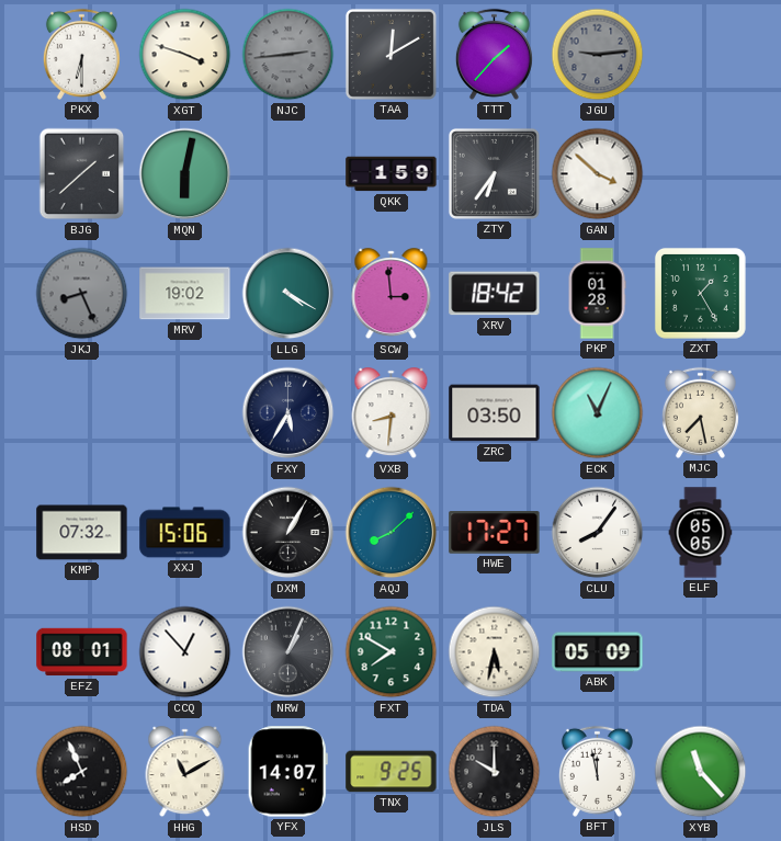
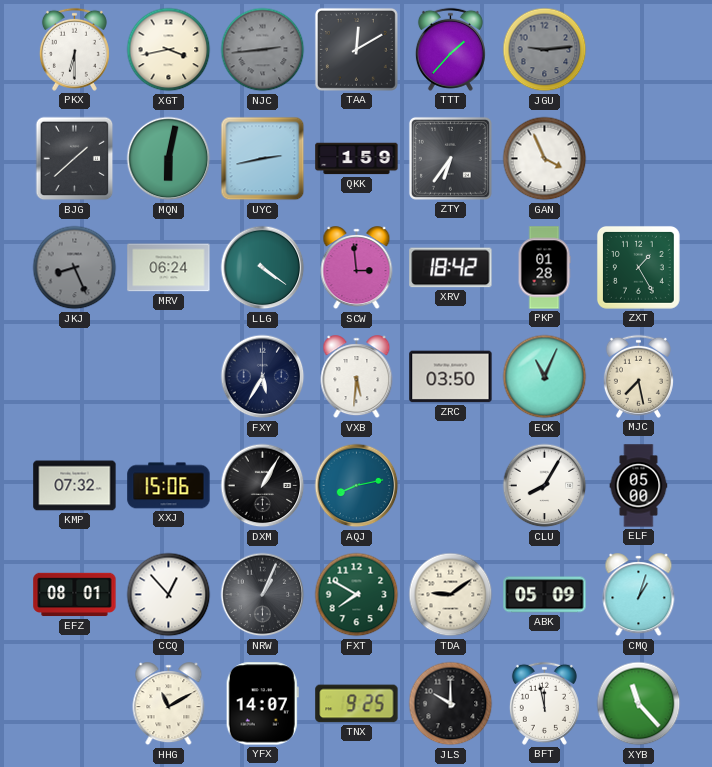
XGT: 3:48 -> 3:43 (169, 50)
UYC: none -> 2:43 (263, 159)
GAN: 3:52 -> 3:56 (545, 159)
MRV: 19:02 -> 06:24 (169, 268)
LLG: 4:20 -> 4:21 (263, 268)
VXB: 8:31 -> 5:31 (357, 377)
AQJ: 8:08 -> 8:13 (357, 486)
HWE: 17:27 -> none (495, 533)
CLU: 8:06 -> 8:05 (545, 486)
ELF: 05:05 -> 05:00 (639, 486)
TDA: 5:32 -> 9:09 (451, 595)
CMQ: none -> 1:03 (639, 595)
HSD: 7:56 -> none (82, 772)
